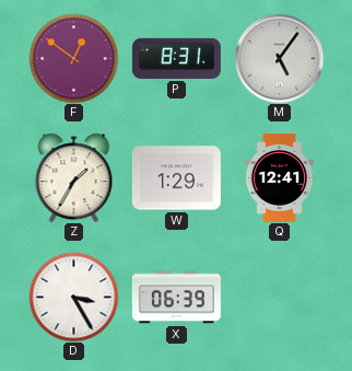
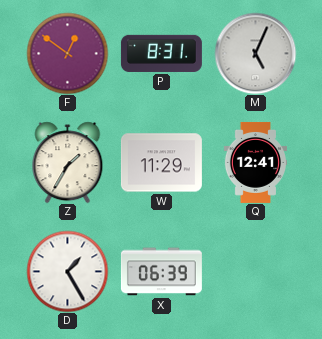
M: 5:06 -> 5:04 (255, 53)
W: 1:29 -> 11:29 (161, 163)
D: 3:25 -> 1:25 (67, 271)
